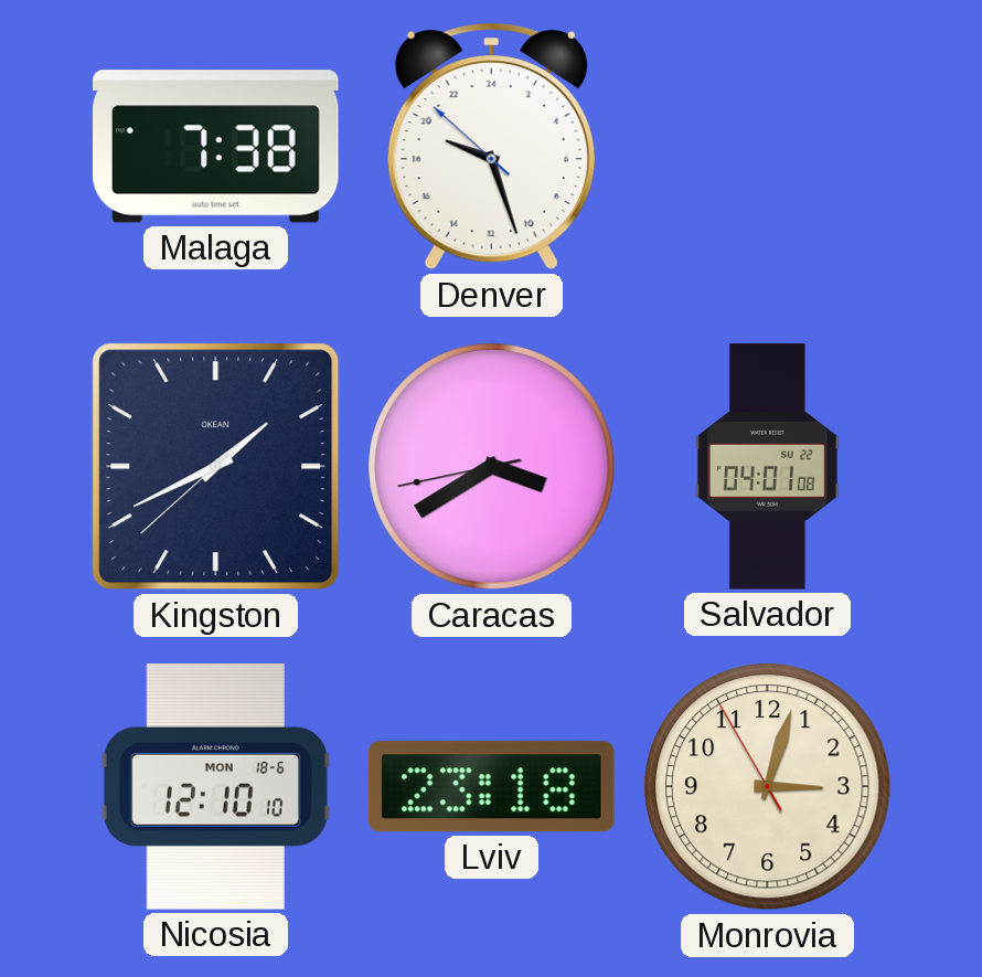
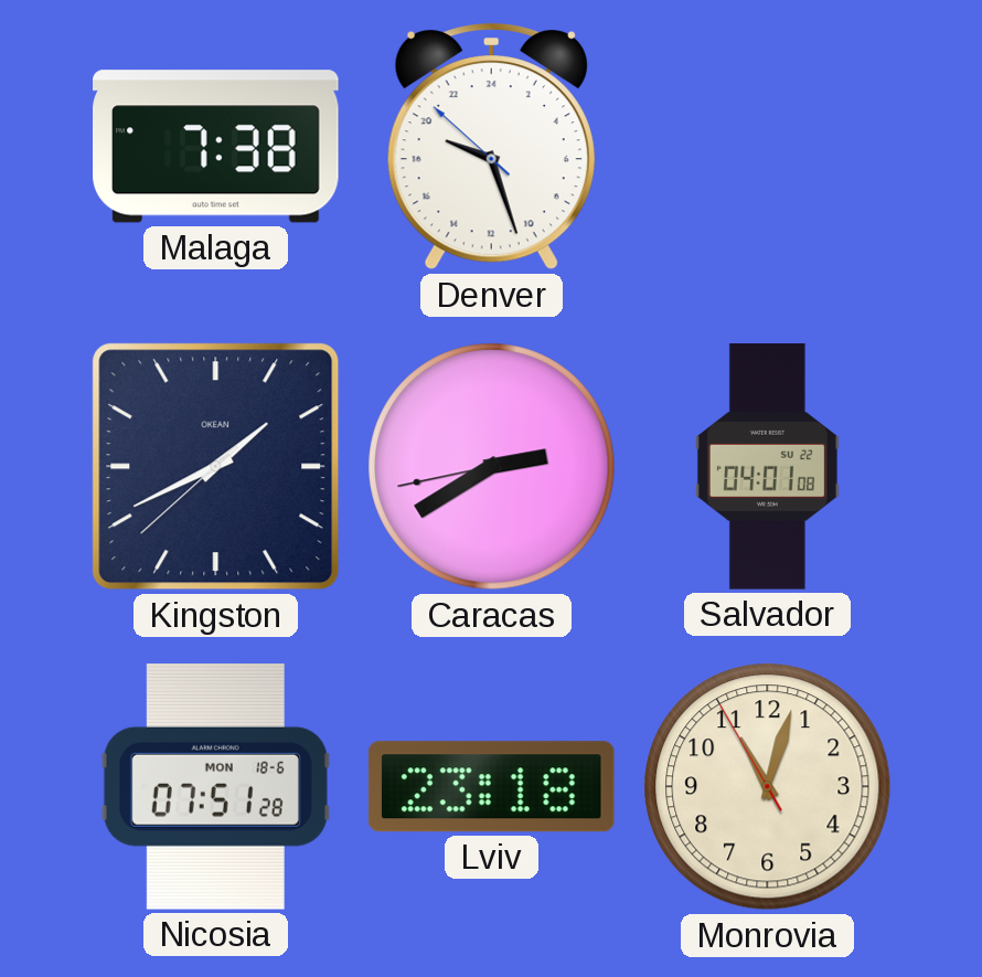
Caracas: 3:39 -> 2:39 (492, 467)
Nicosia: 12:10 -> 07:51 (215, 787)
Monrovia: 3:02 -> 11:02 (768, 787)
